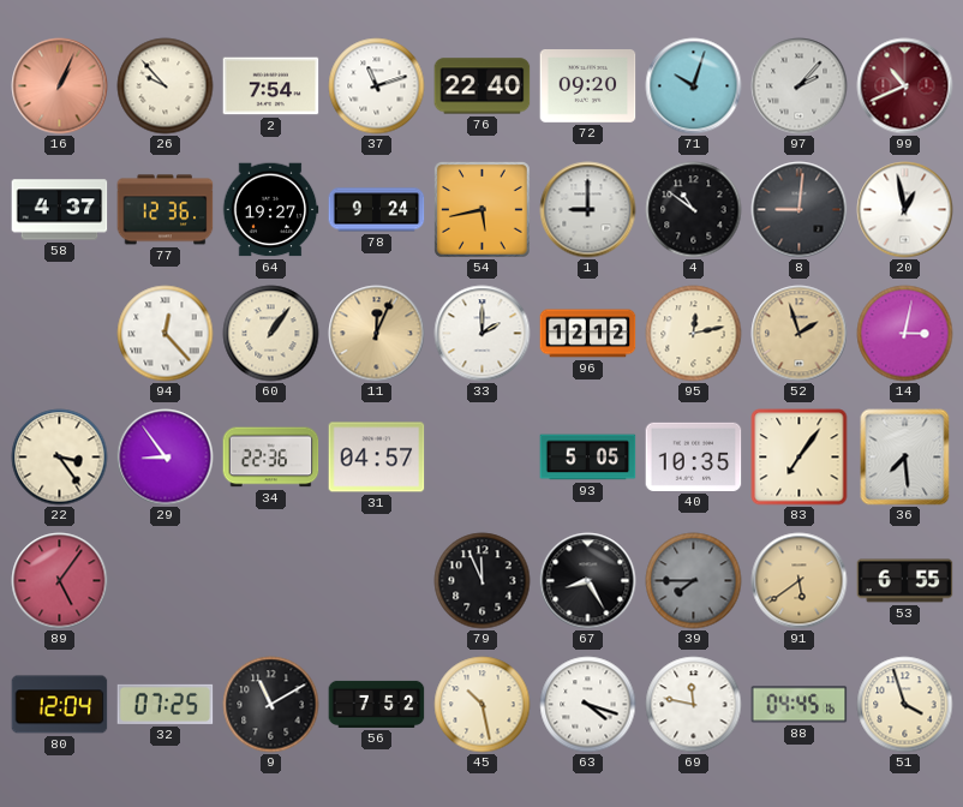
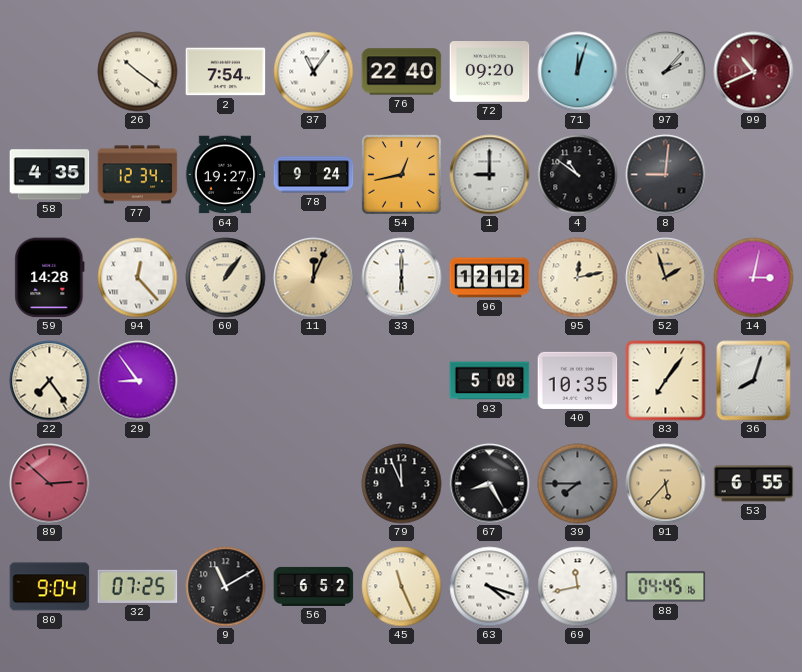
16: 1:04 -> none (60, 86)
26: 9:53 -> 10:21 (138, 72)
37: 11:12 -> 11:06 (314, 72)
71: 10:03 -> 12:03 (578, 72)
58: 4:37 -> 4:35 (50, 175)
77: 12:36 -> 12:34 (138, 175)
54: 5:43 -> 12:43 (402, 175)
20: 12:58 -> none (905, 210)
59: none -> 14:28 (50, 278)
33: 2:00 -> 6:00 (402, 278)
22: 3:24 -> 7:24 (50, 381)
34: 22:36 -> none (271, 458)
31: 04:57 -> none (377, 458)
93: 5:05 -> 5:08 (490, 381)
36: 7:29 -> 8:03 (754, 381)
89: 5:06 -> 2:52 (50, 484)
91: 5:39 -> 5:37 (666, 484)
80: 12:04 -> 9:04 (50, 587)
56: 7:52 -> 6:52 (314, 586)
45: 10:28 -> 11:26 (402, 587)
69: 11:47 -> 11:43 (578, 587)
51: 3:57 -> none (905, 705)
